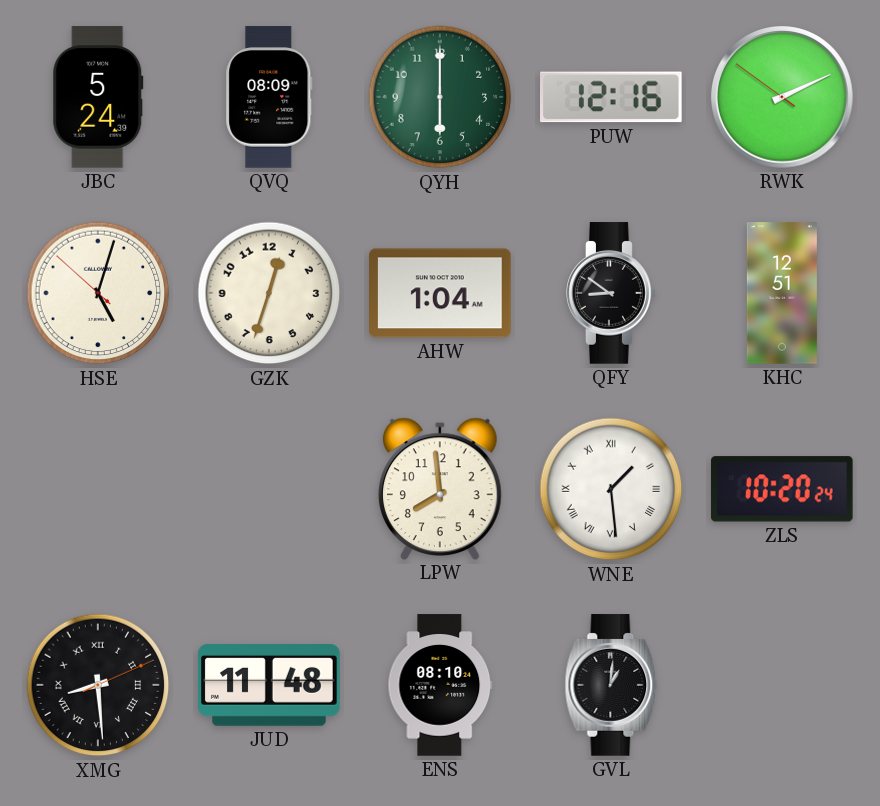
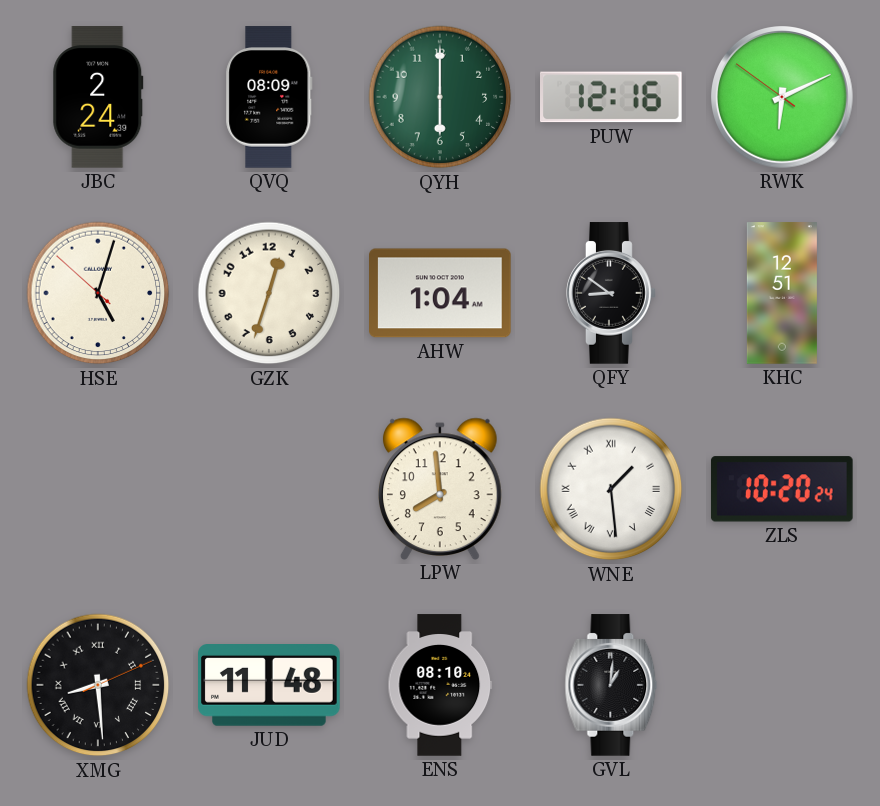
JBC: 5:24 -> 2:24 (98, 97)
RWK: 2:10 -> 6:10 (783, 98)
